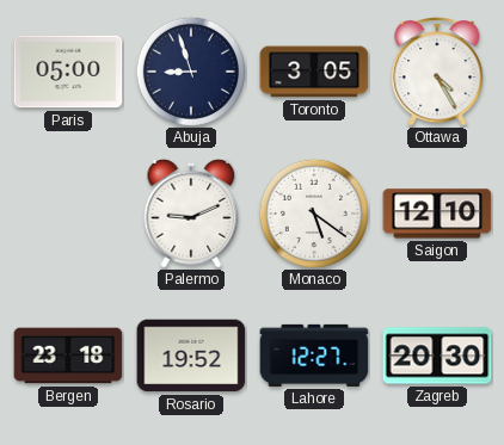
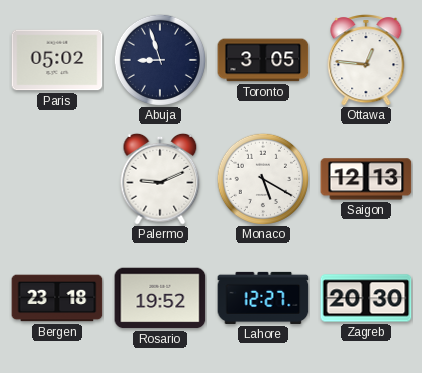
Paris: 05:00 -> 05:02 (57, 60)
Ottawa: 4:25 -> 12:46 (366, 61)
Monaco: 5:21 -> 5:20 (262, 178)
Saigon: 12:10 -> 12:13 (366, 179)
